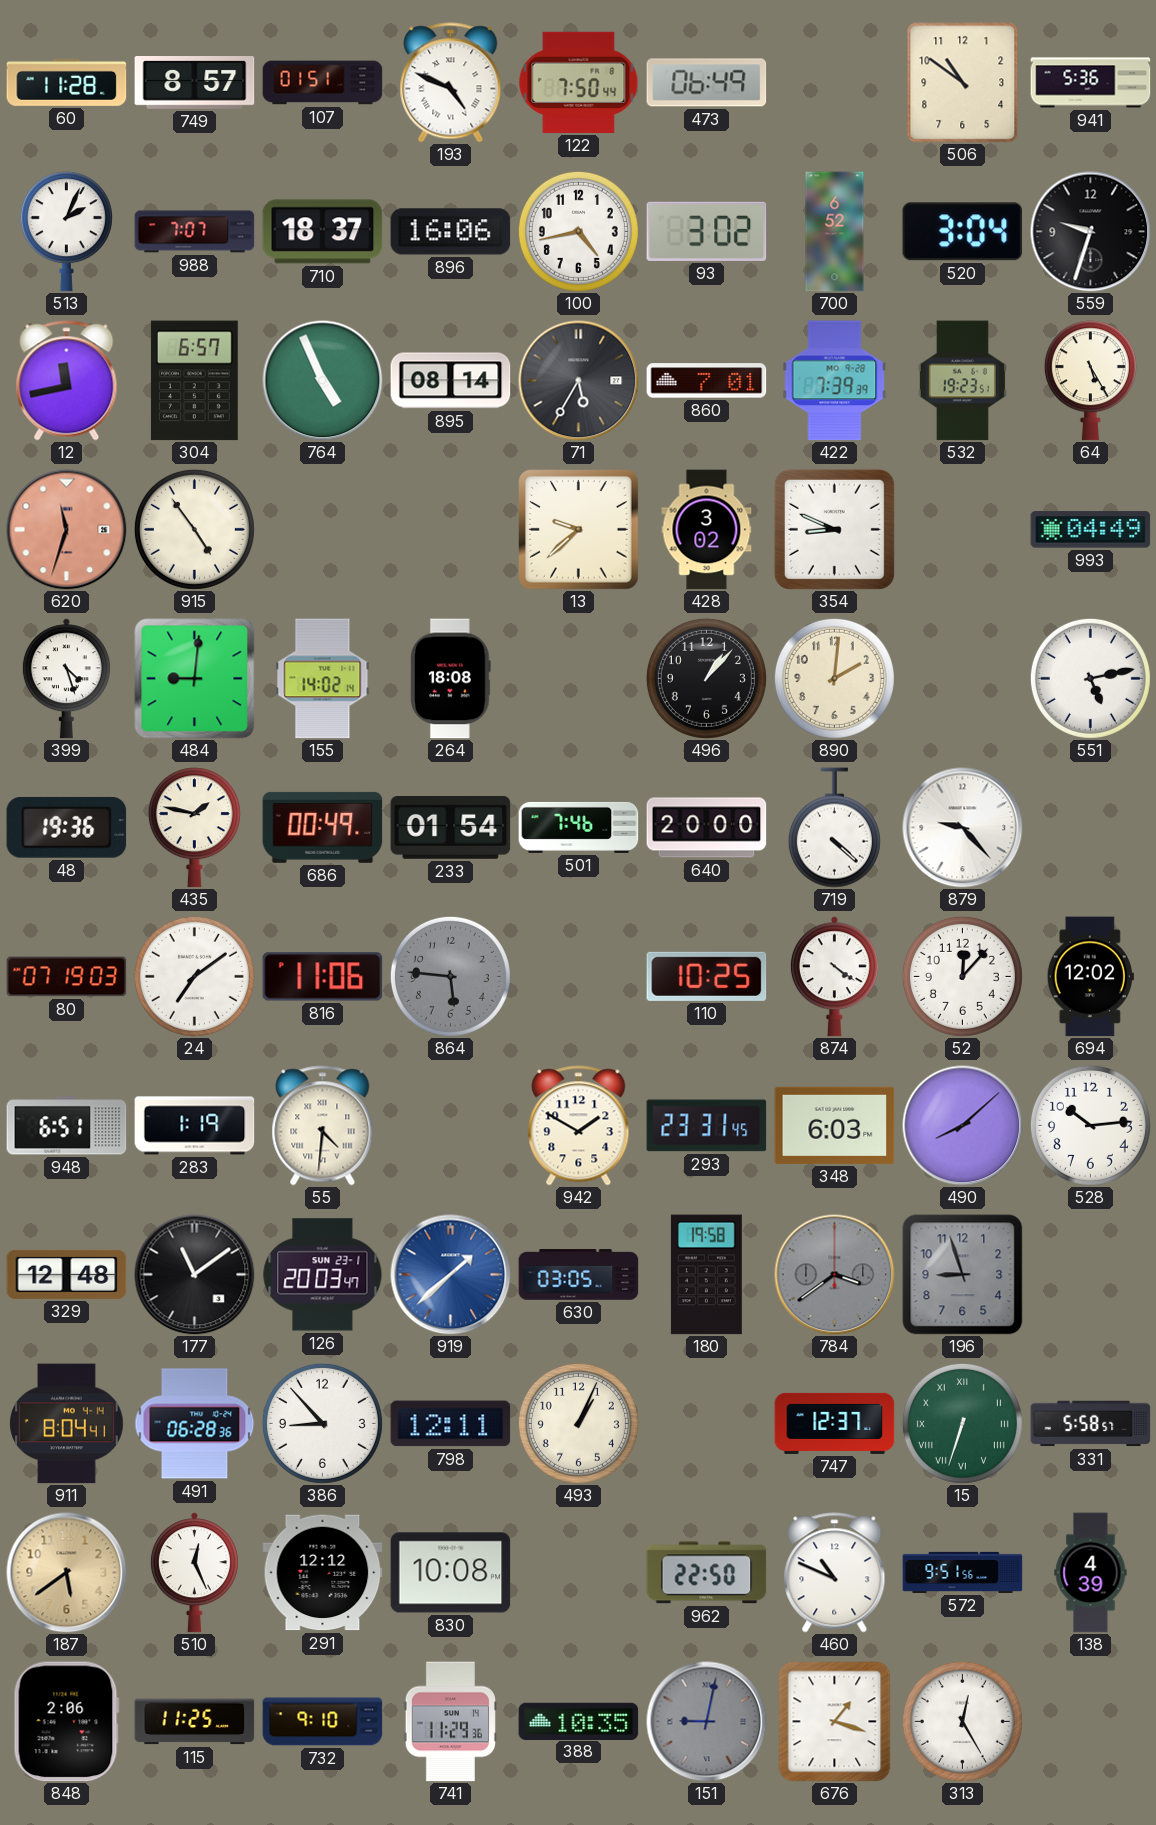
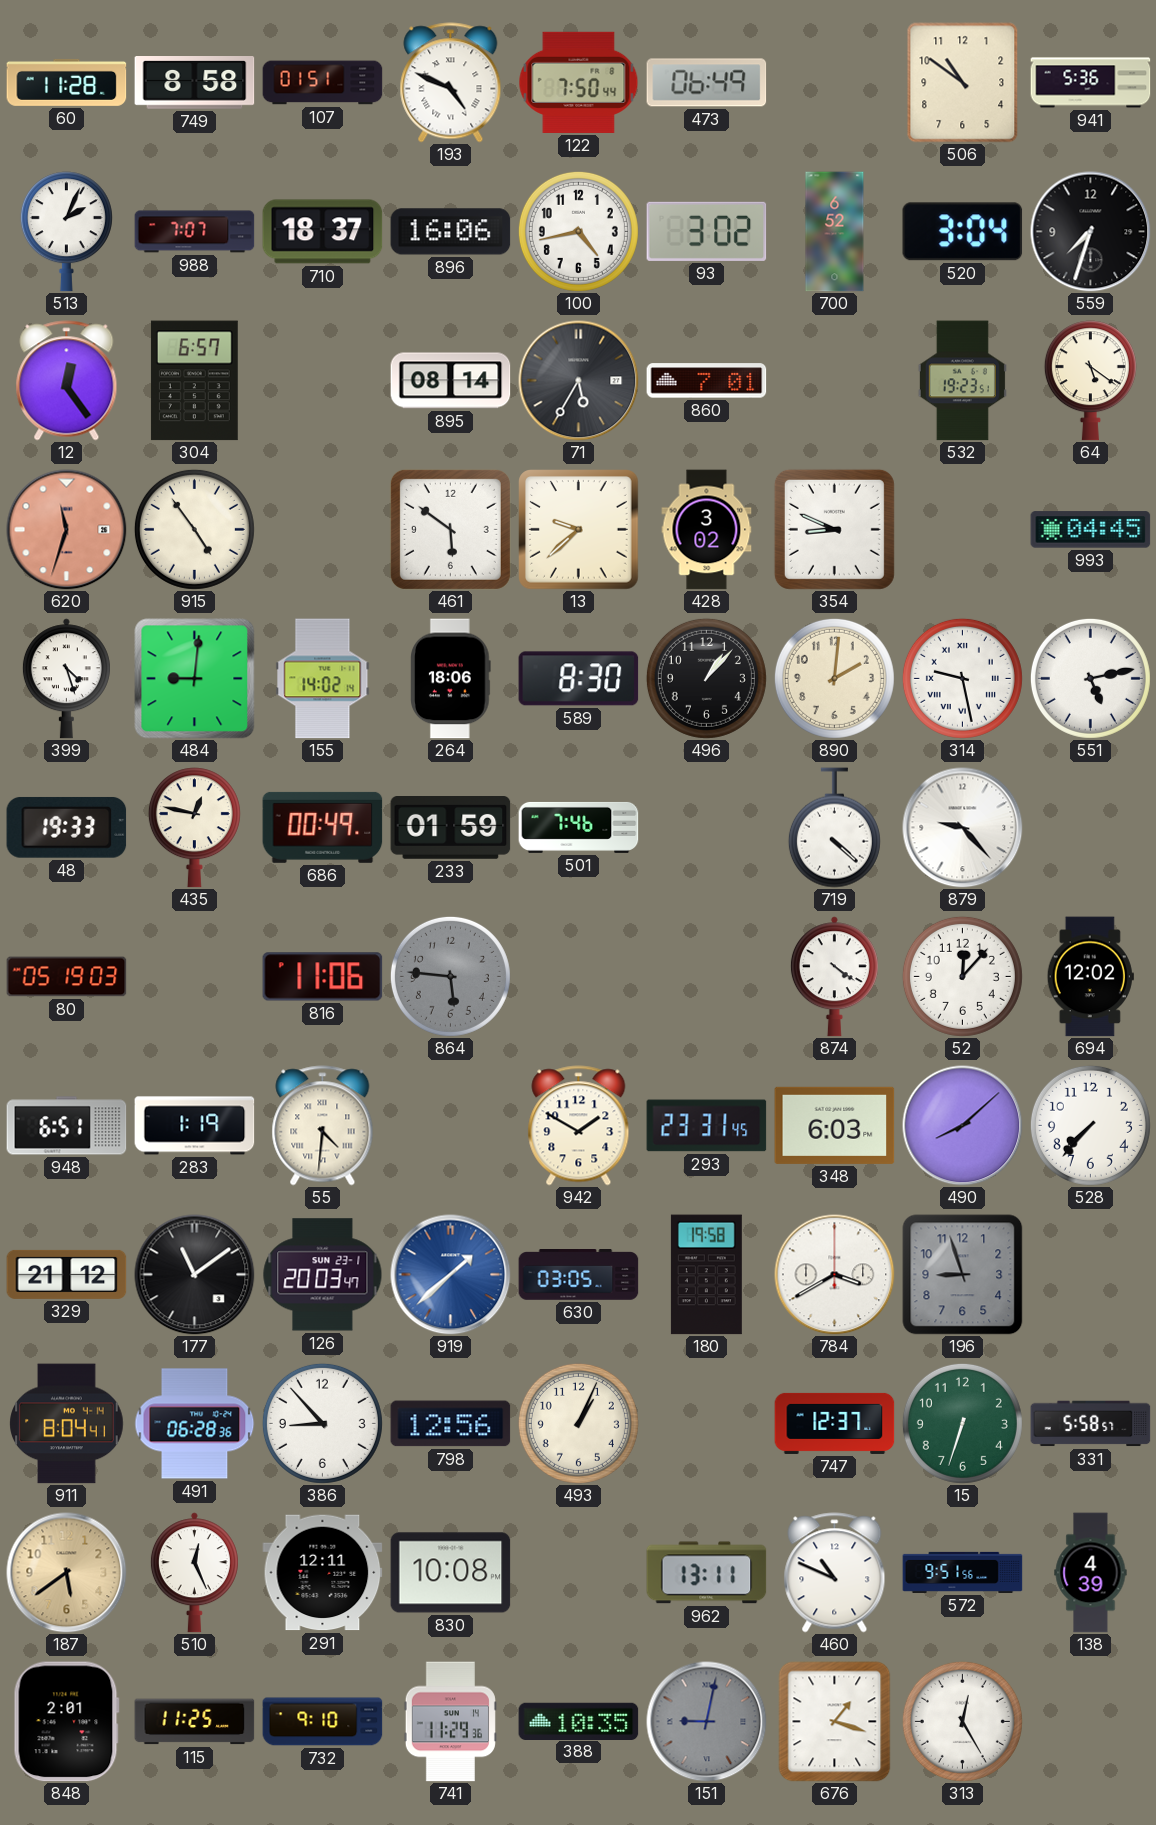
749: 8:57 -> 8:58 (195, 83)
559: 9:33 -> 7:33 (1091, 232)
12: 11:43 -> 12:24 (67, 381)
764: 4:56 -> none (323, 381)
422: 7:39 -> none (835, 381)
64: 5:25 -> 5:21 (1090, 381)
461: none -> 5:51 (450, 529)
993: 04:49 -> 04:45 (1091, 530)
264: 18:08 -> 18:06 (451, 679)
589: none -> 8:30 (579, 679)
314: none -> 9:28 (962, 678)
48: 19:36 -> 19:33 (67, 828)
435: 1:47 -> 12:47 (194, 828)
233: 01:54 -> 01:59 (451, 828)
640: 20:00 -> none (707, 828)
80: 07:19 -> 05:19 (67, 977)
24: 7:09 -> none (194, 976)
110: 10:25 -> none (707, 976)
528: 10:14 -> 7:37 (1090, 1125)
329: 12:48 -> 21:12 (67, 1274)
784: 3:39 -> 3:40 (835, 1275)
784 dial: grey -> white (835, 1275)
798: 12:11 -> 12:56 (451, 1424)
15 numerals: Roman -> Arabic (962, 1423)
291: 12:12 -> 12:11 (323, 1573)
962: 22:50 -> 13:11 (707, 1573)
848: 2:06 -> 2:01 (66, 1722)
